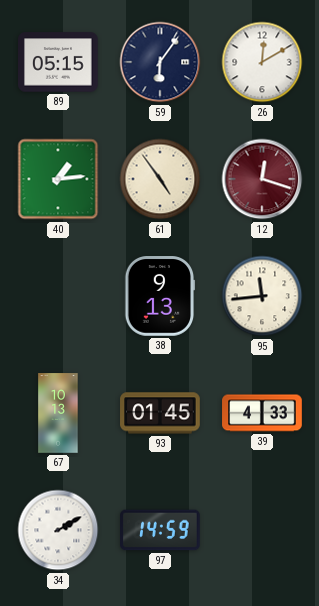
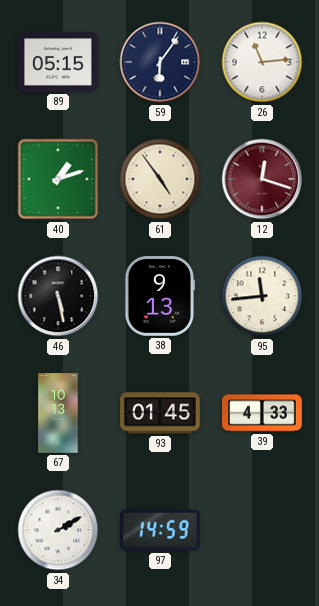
26: 12:10 -> 11:14 (262, 62)
40: 1:14 -> 1:12 (58, 179)
46: none -> 5:28 (58, 296)
